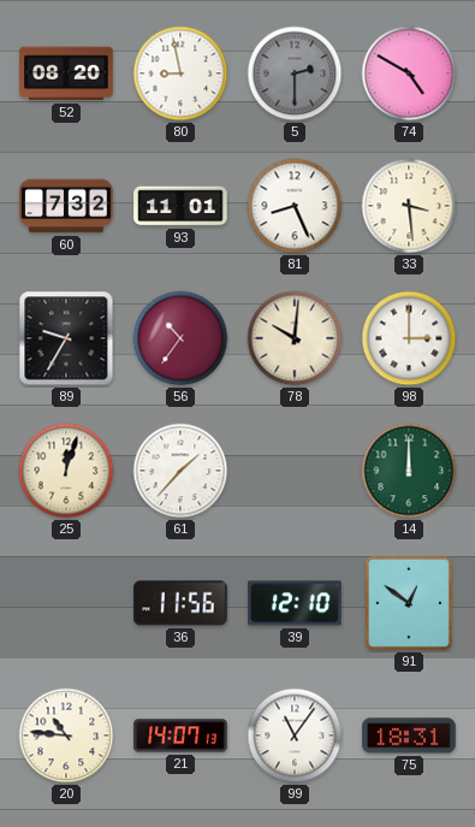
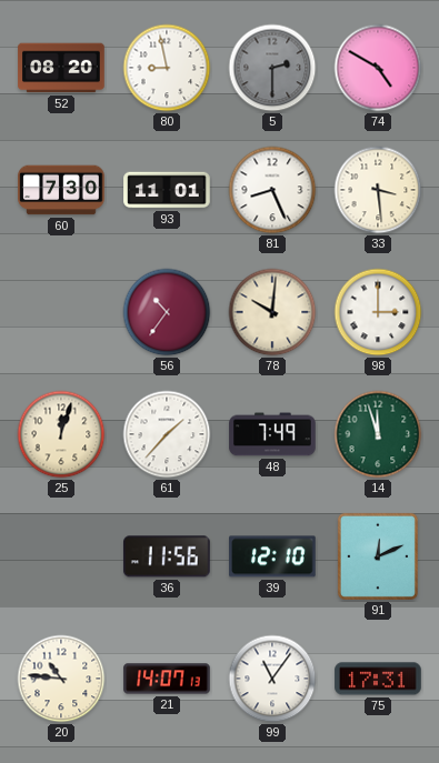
60: 7:32 -> 7:30 (61, 190)
89: 9:35 -> none (66, 338)
48: none -> 7:49 (272, 434)
14: 12:00 -> 11:57 (378, 434)
91: 12:51 -> 12:11 (378, 556)
75: 18:31 -> 17:31 (378, 679)
